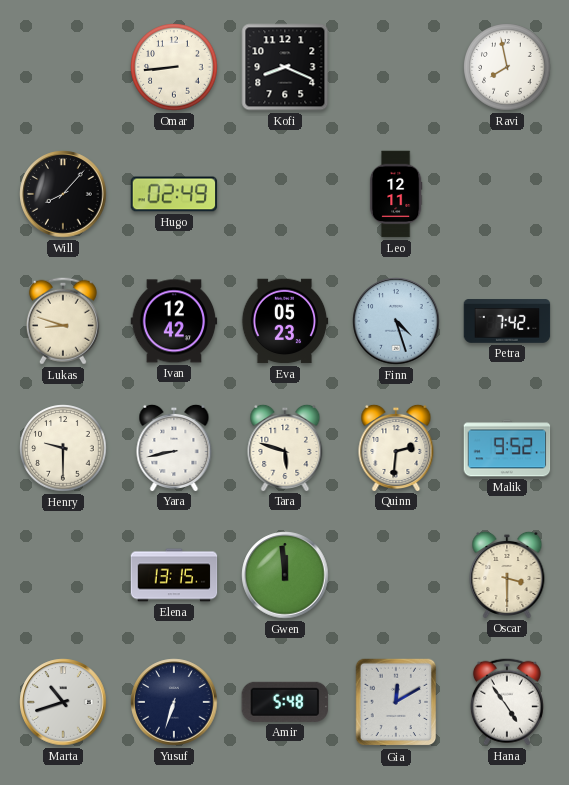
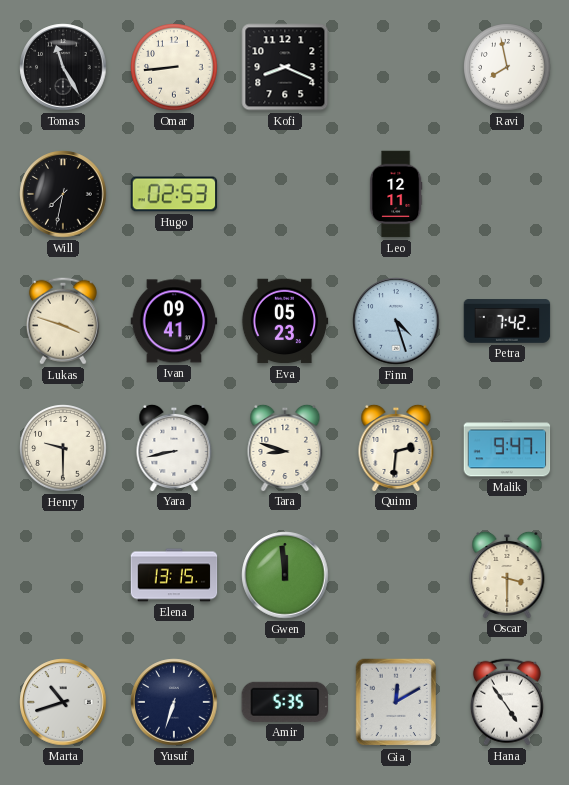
Tomas: none -> 11:25 (63, 67)
Will: 8:07 -> 7:32 (63, 194)
Hugo: 02:49 -> 02:53 (174, 194)
Lukas: 8:48 -> 3:48 (63, 321)
Ivan: 12:42 -> 09:41 (174, 321)
Tara: 5:48 -> 8:48 (285, 447)
Malik: 9:52 -> 9:47 (507, 448)
Amir: 5:48 -> 5:35 (285, 702)
